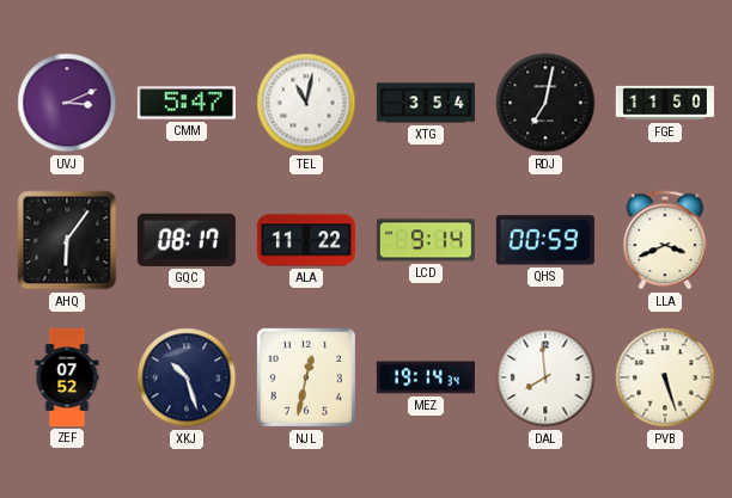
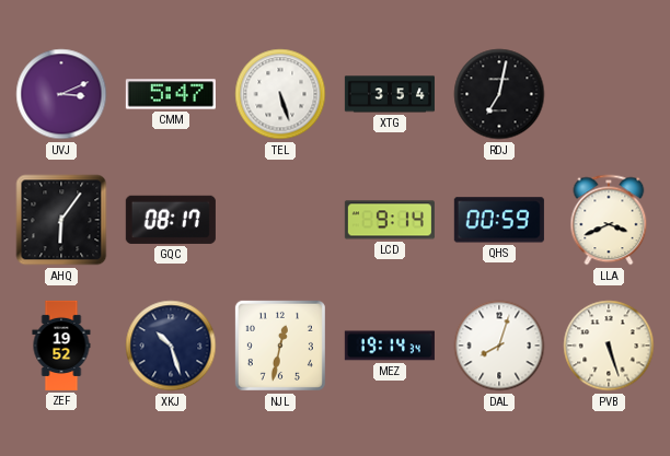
TEL: 11:02 -> 5:27 (280, 94)
FGE: 11:50 -> none (664, 103)
ALA: 11:22 -> none (306, 240)
ZEF: 07:52 -> 19:52 (61, 346)
DAL: 7:59 -> 8:03 (499, 346)
